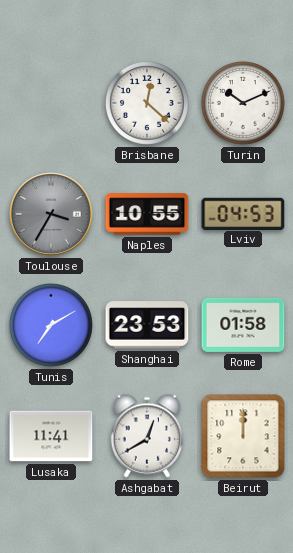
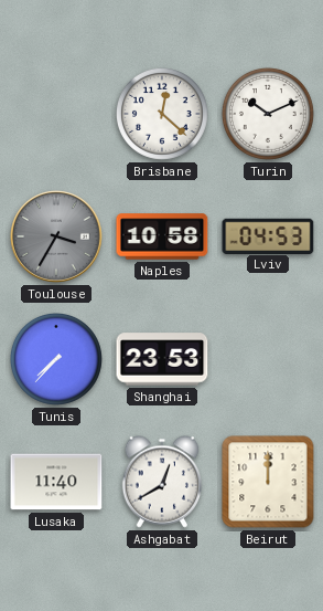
Naples: 10:55 -> 10:58 (162, 236)
Tunis: 7:10 -> 7:37 (56, 359)
Rome: 01:58 -> none (243, 325)
Lusaka: 11:41 -> 11:40 (56, 482)
